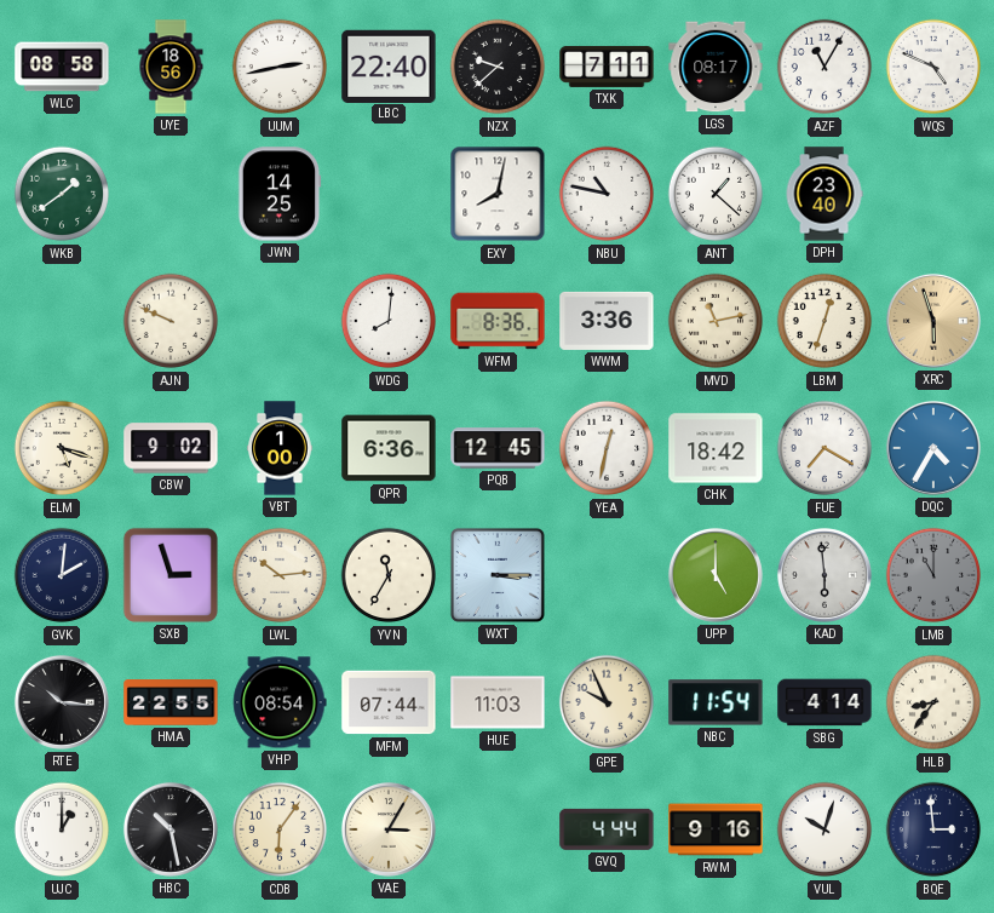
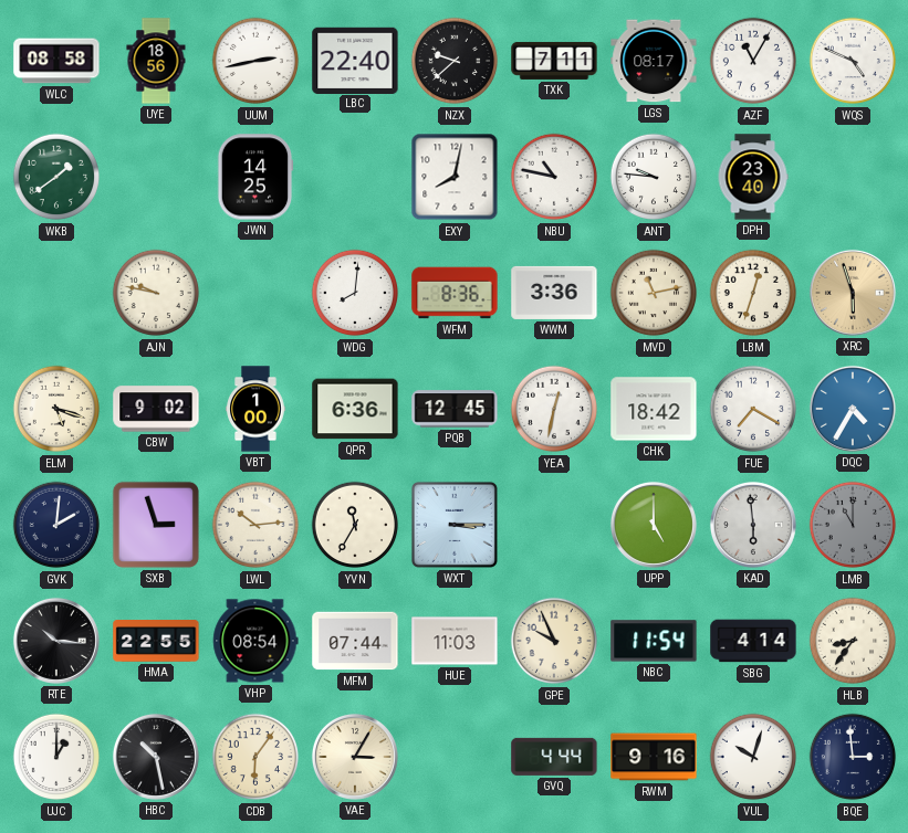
ANT: 1:22 -> 9:46 (654, 177)
AJN: 9:49 -> 9:47 (156, 293)
